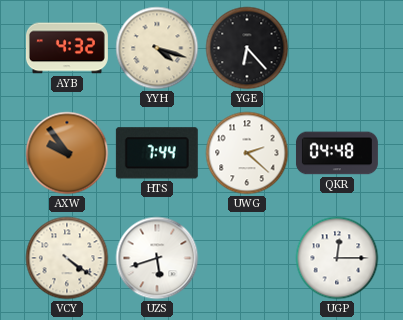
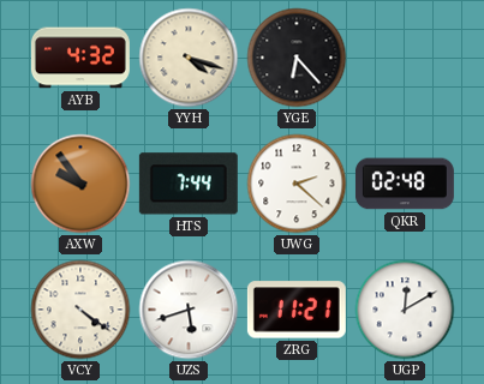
QKR: 04:48 -> 02:48 (405, 184)
ZRG: none -> 11:21 (297, 310)
UGP: 12:15 -> 12:10 (405, 310)
